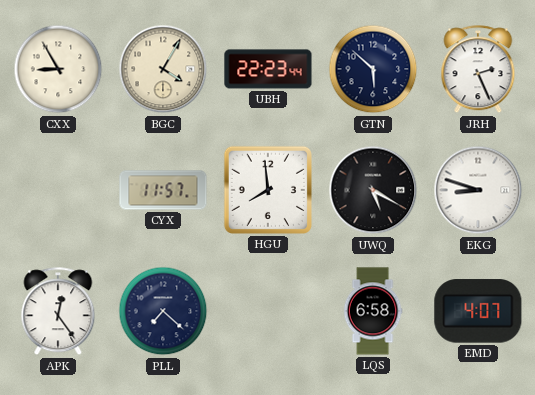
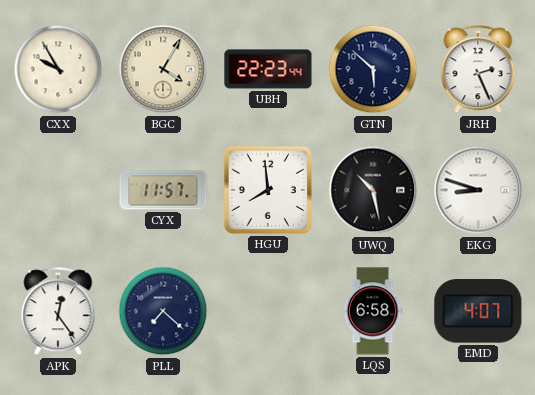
CXX: 8:55 -> 9:55 (58, 69)
UWQ: 5:20 -> 10:28 (373, 190)
